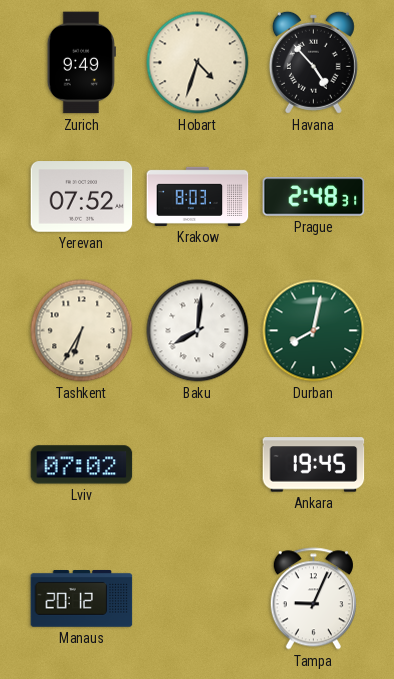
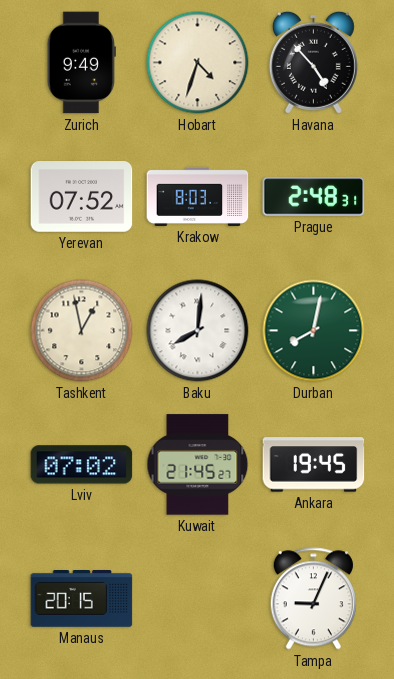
Tashkent: 6:35 -> 12:58 (82, 331)
Kuwait: none -> 21:45 (198, 465)
Manaus: 20:12 -> 20:15 (82, 599)
